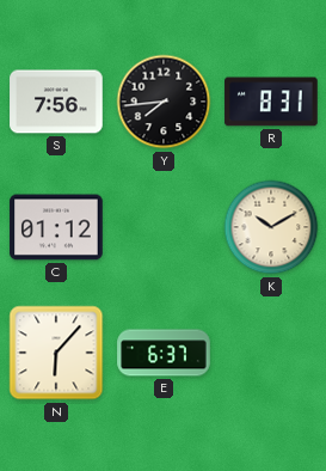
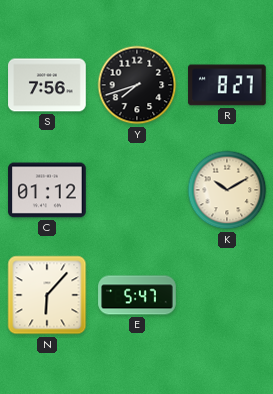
Y: 7:44 -> 7:42 (137, 85)
R: 8:31 -> 8:27 (227, 85)
E: 6:37 -> 5:47 (137, 295)
